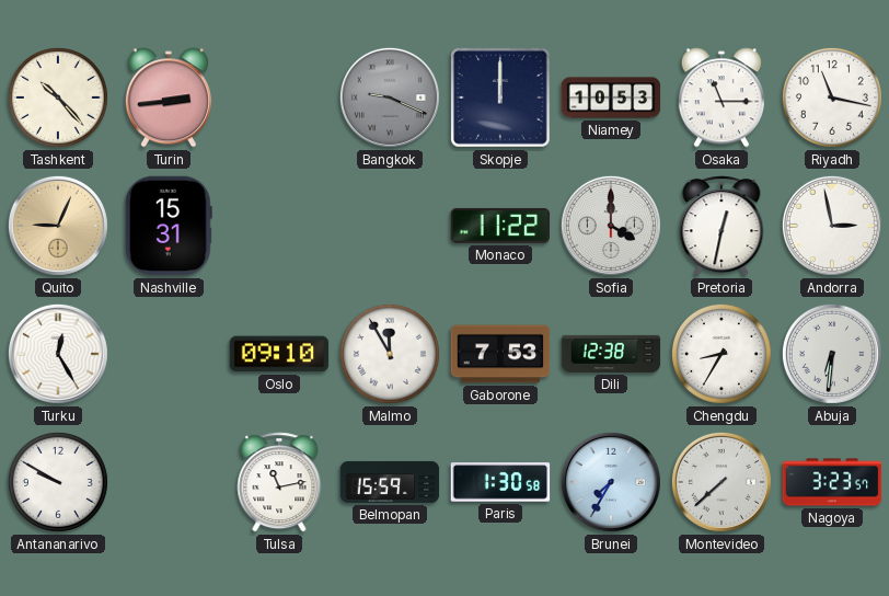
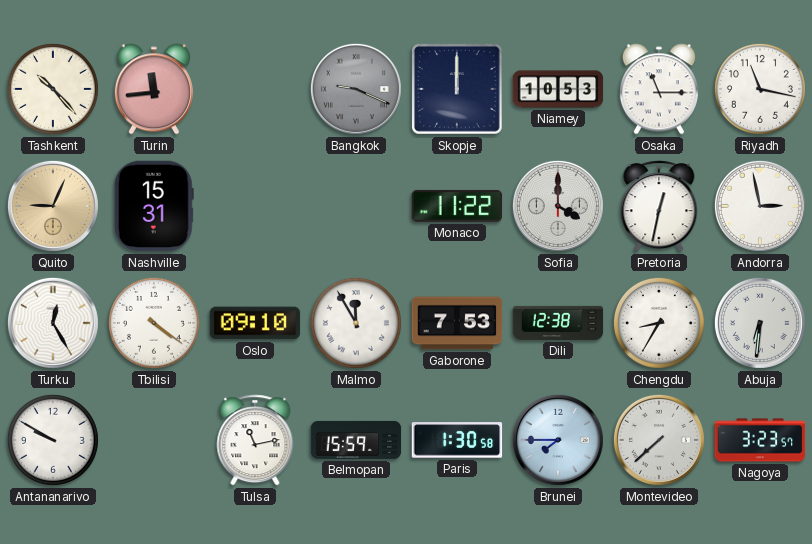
Turin: 2:44 -> 11:44 (154, 89)
Tbilisi: none -> 4:21 (154, 323)
Brunei: 7:35 -> 7:45 (558, 440)
